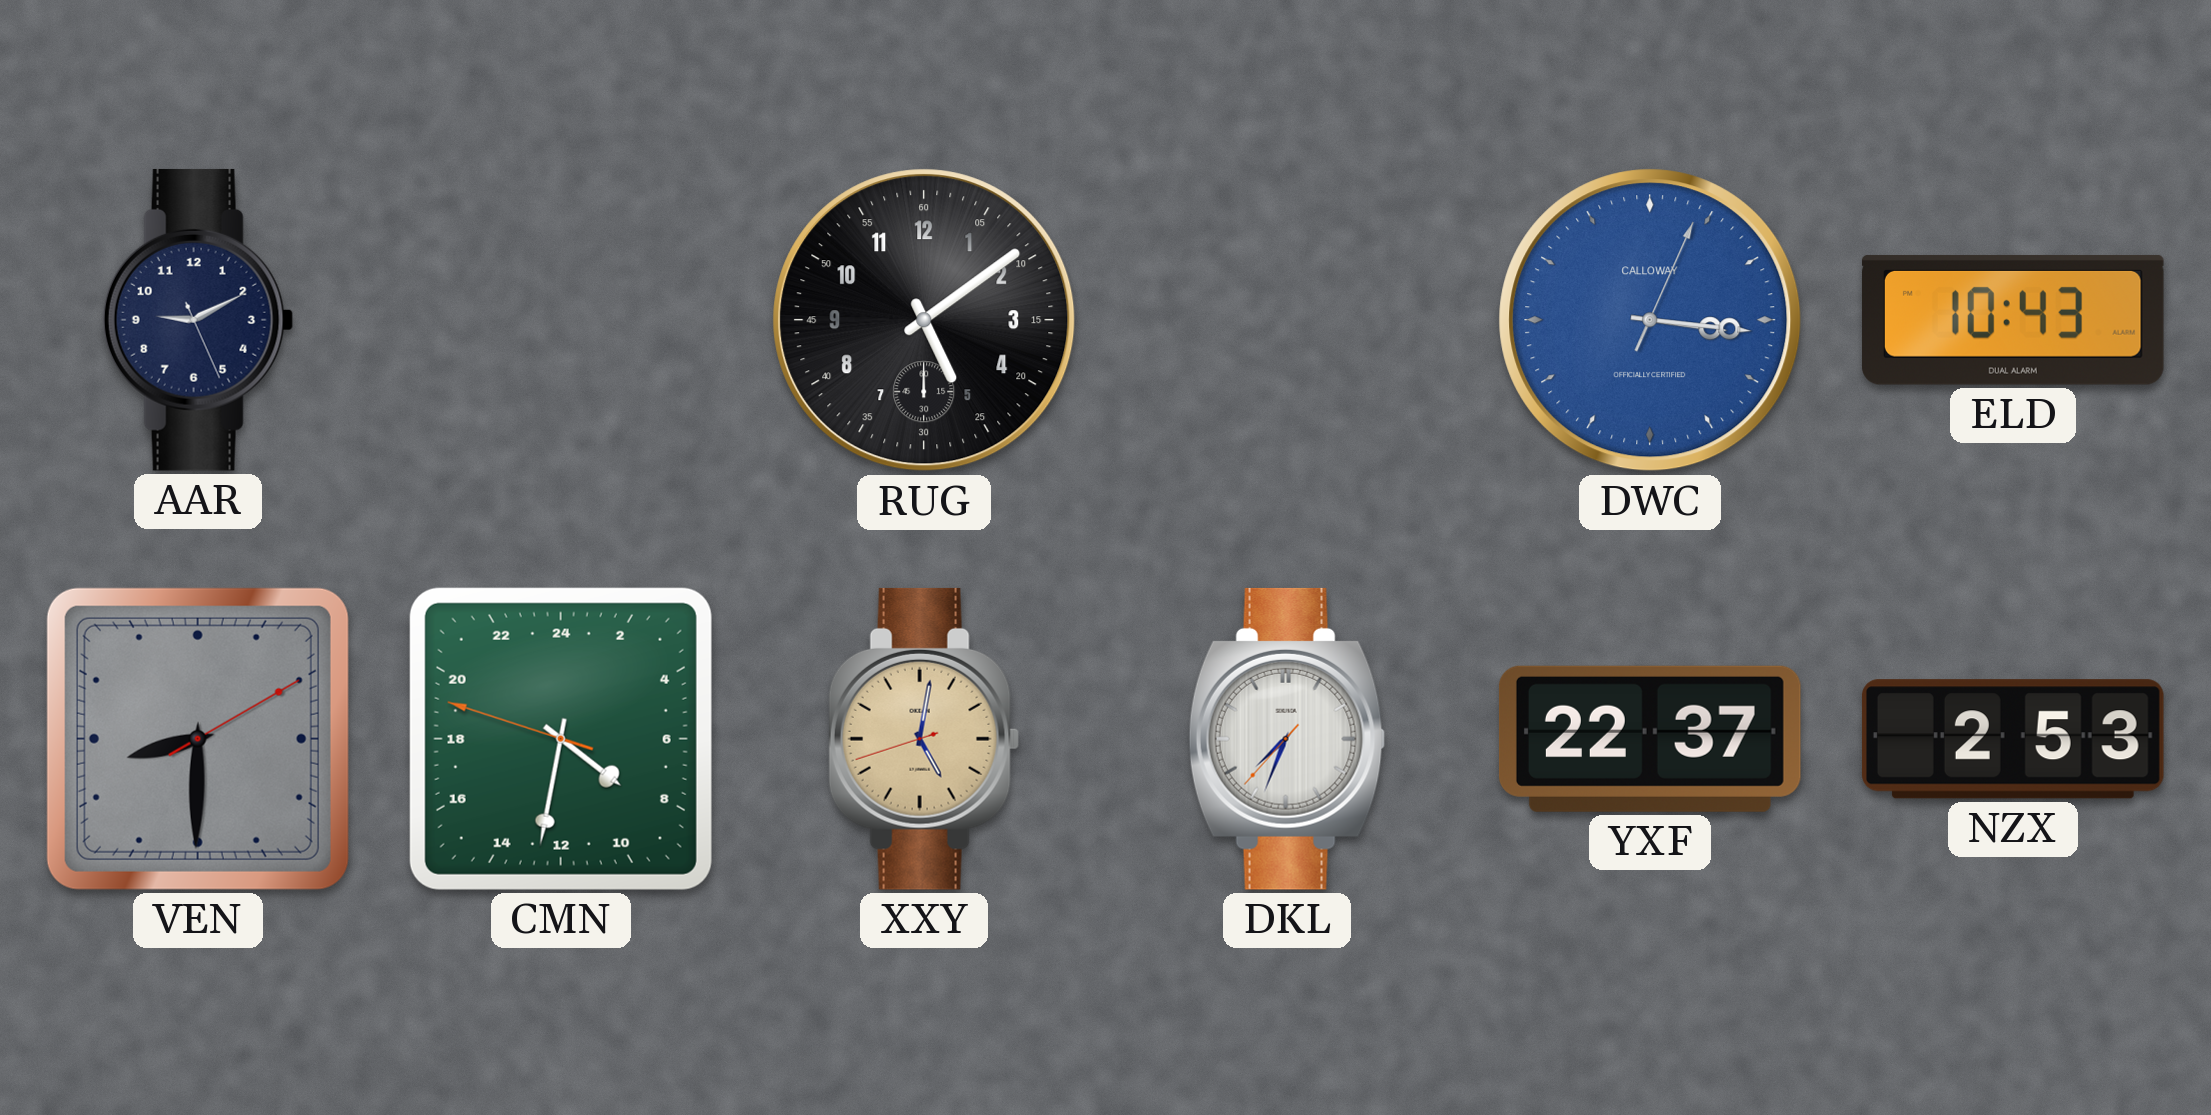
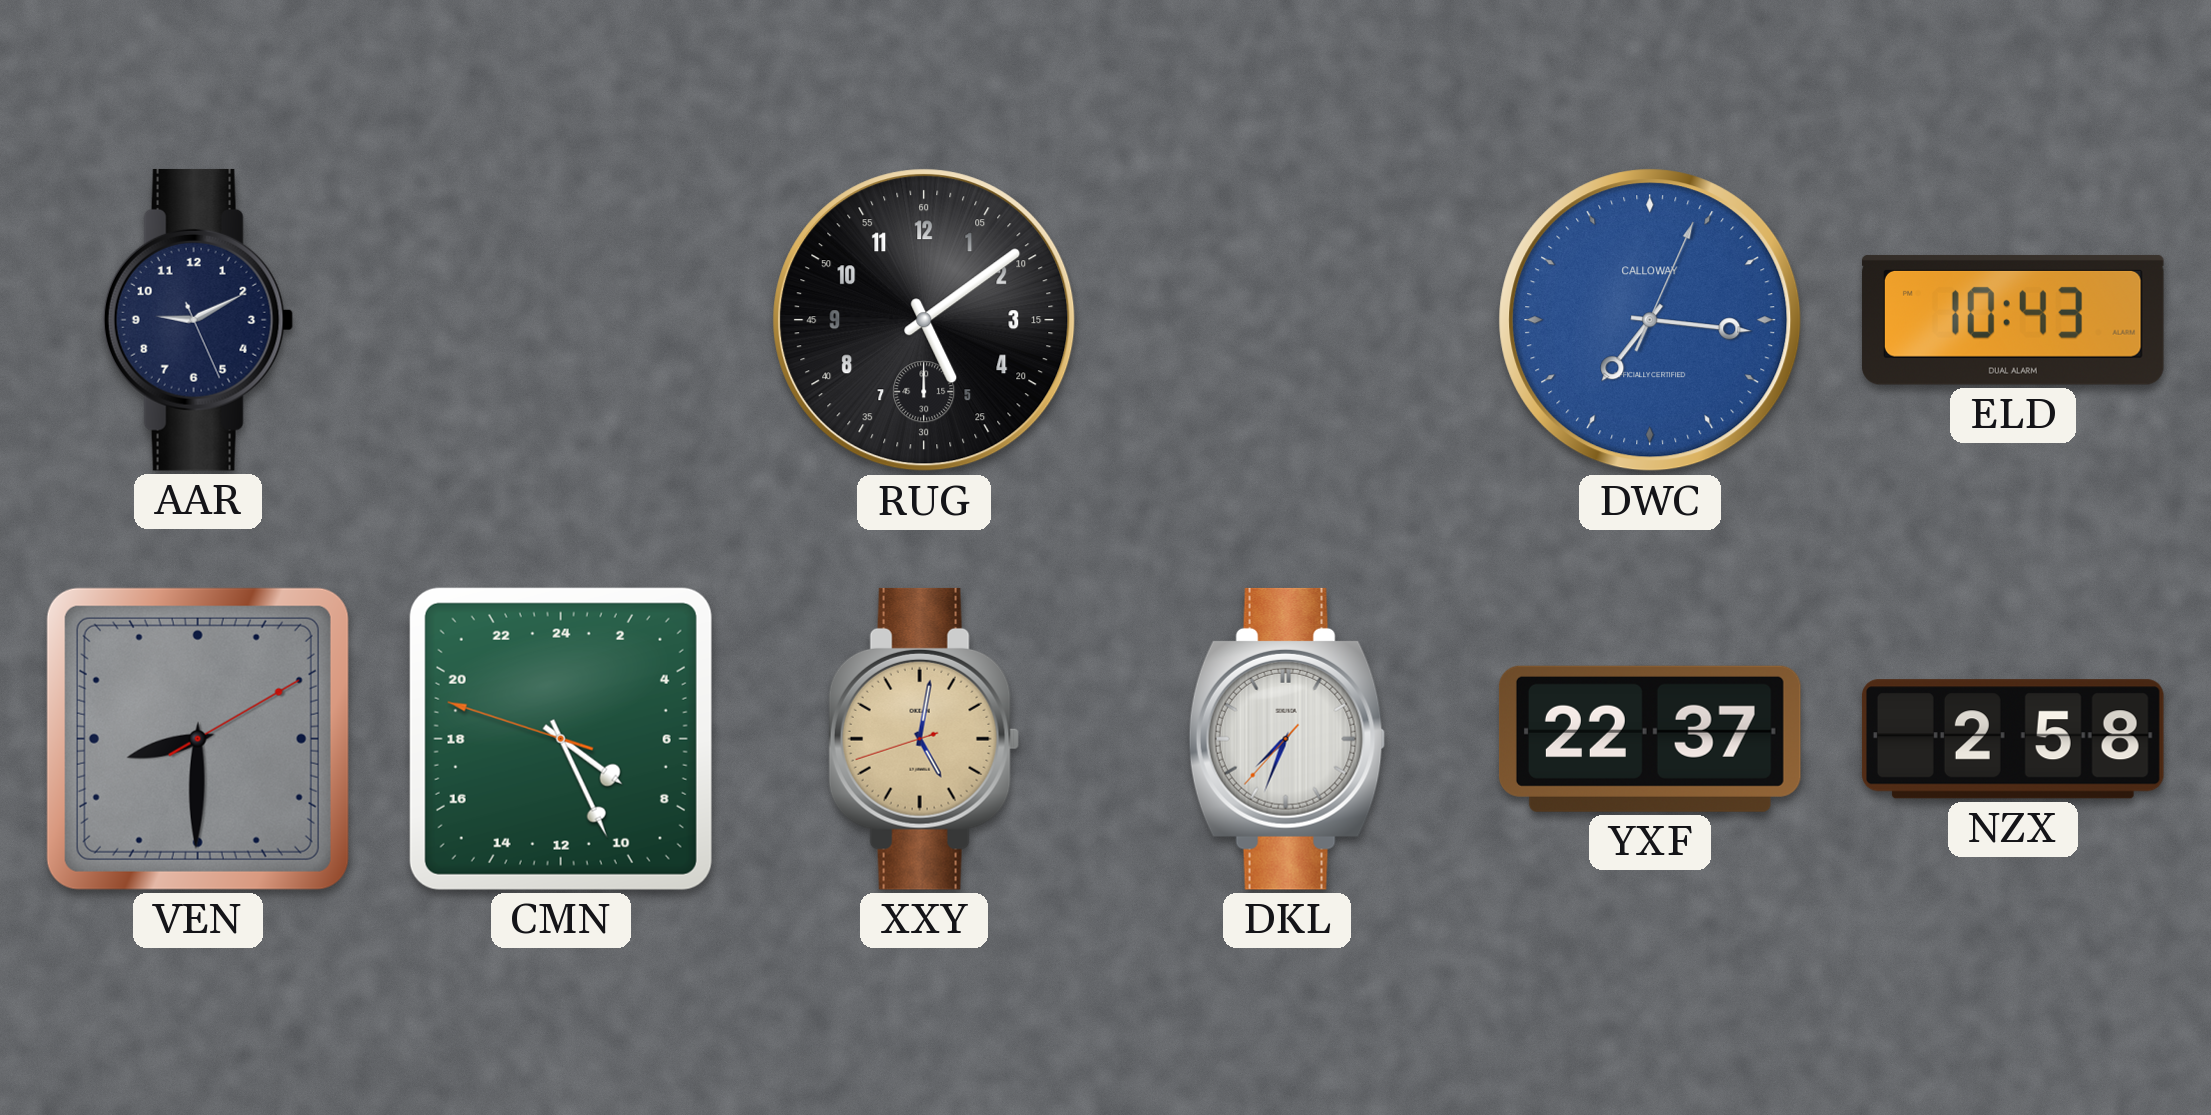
DWC: 3:16 -> 7:16 (1650, 320)
CMN: 8:31 -> 8:25 (561, 739)
NZX: 2:53 -> 2:58 (2013, 739)
